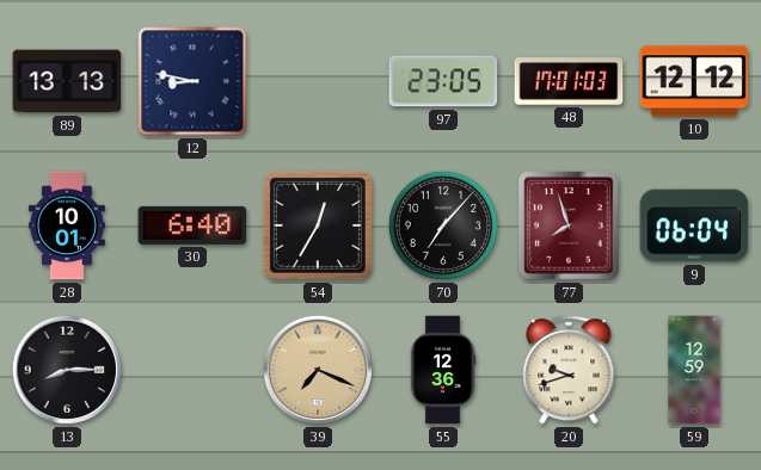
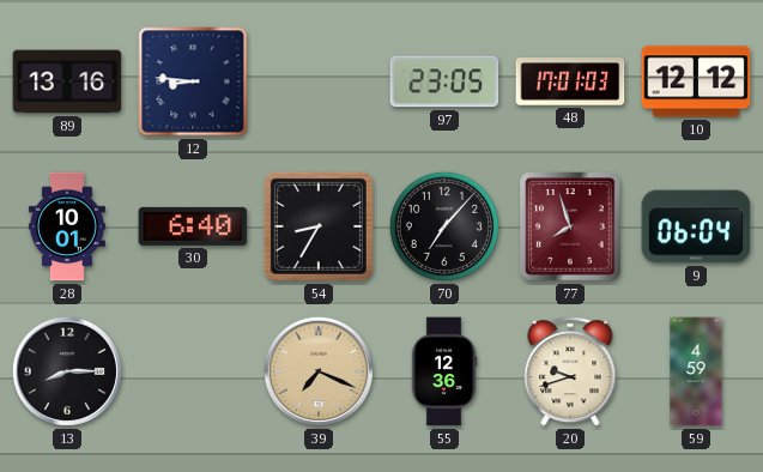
89: 13:13 -> 13:16 (67, 81)
12: 8:47 -> 8:46 (193, 81)
54: 12:35 -> 8:35 (319, 226)
59: 12:59 -> 4:59 (696, 371)
